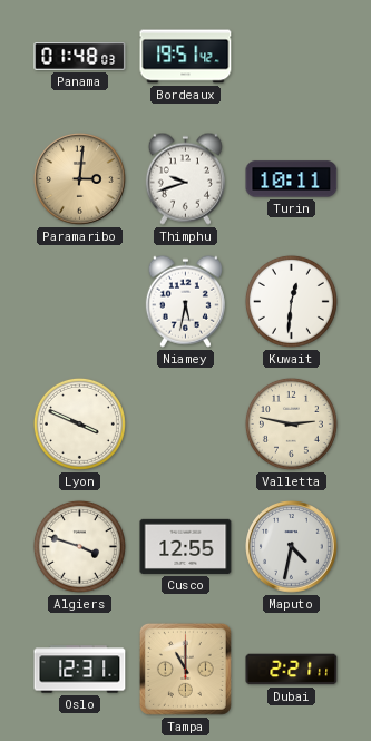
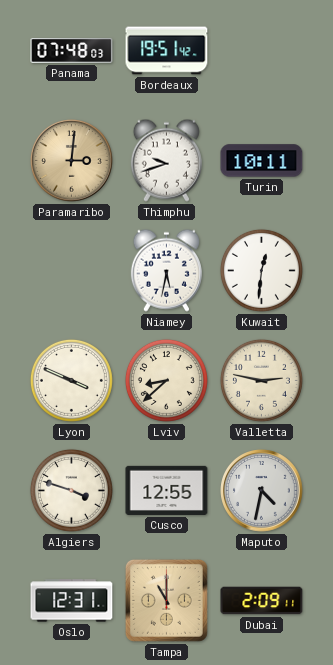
Panama: 01:48 -> 07:48 (72, 51)
Lviv: none -> 8:38 (166, 380)
Dubai: 2:21 -> 2:09 (262, 601)
